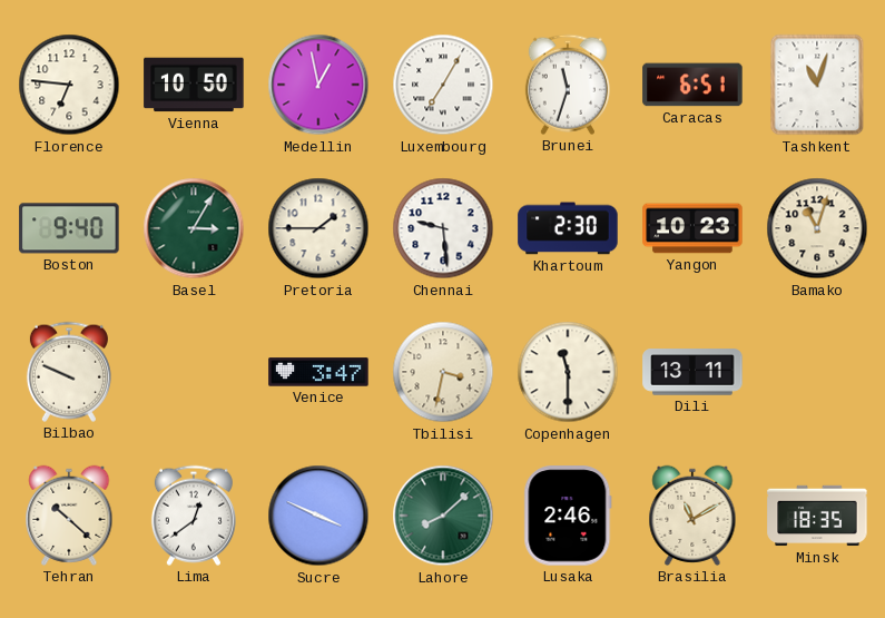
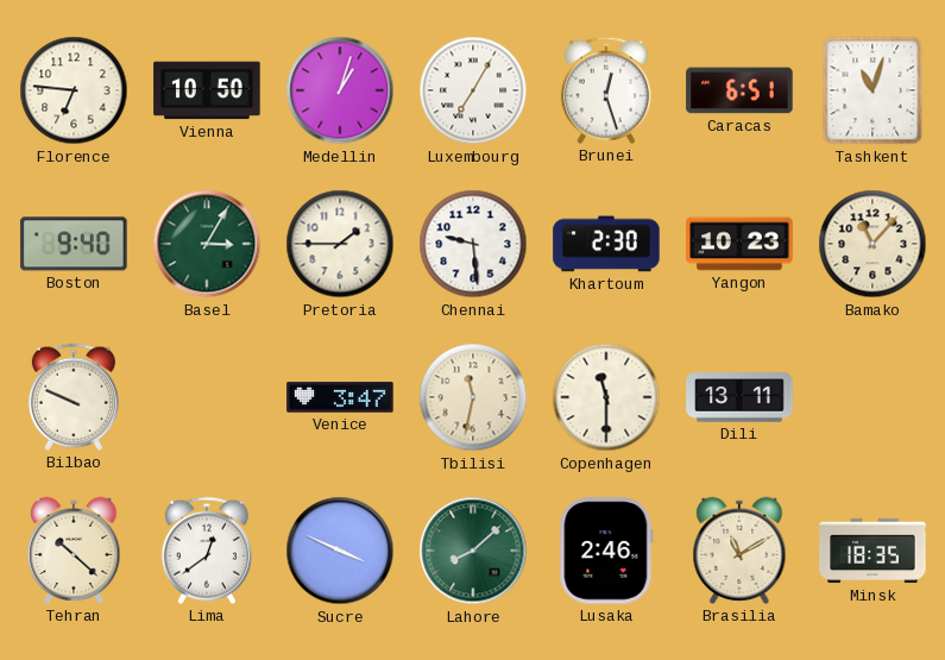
Medellin: 12:58 -> 1:03 (340, 90)
Brunei: 11:33 -> 12:27 (606, 90)
Bamako: 11:03 -> 11:07 (872, 244)
Tbilisi: 3:32 -> 11:32 (473, 397)
